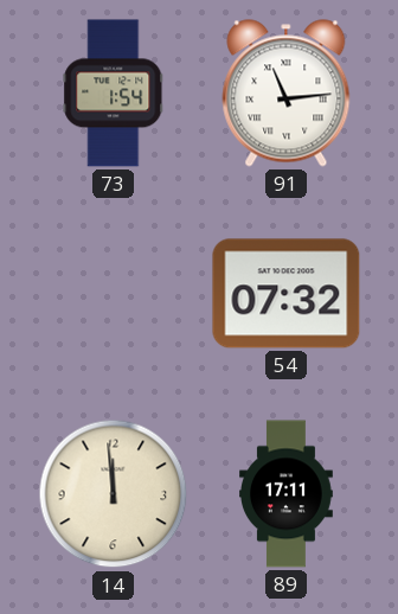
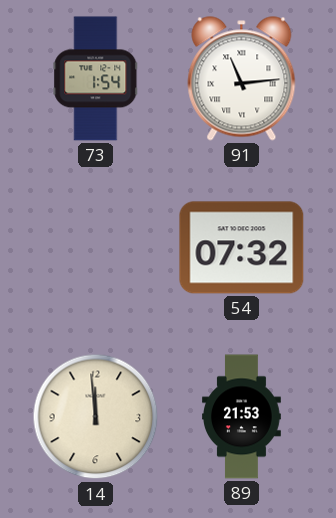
89: 17:11 -> 21:53 (242, 417)
